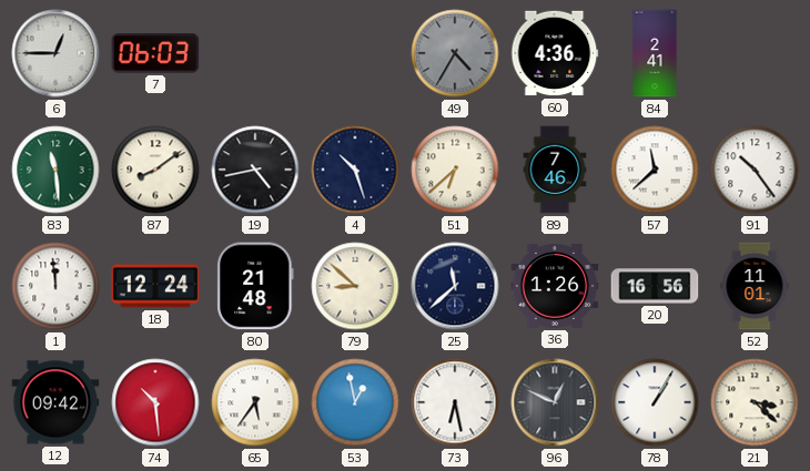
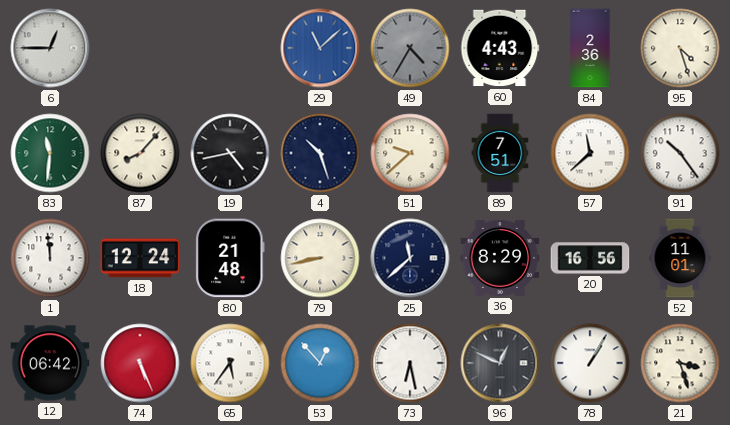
7: 06:03 -> none (155, 53)
29: none -> 11:08 (320, 48)
60: 4:36 -> 4:43 (500, 48)
84: 2:41 -> 2:36 (590, 48)
95: none -> 4:27 (680, 48)
83: 11:29 -> 11:31 (50, 153)
87: 8:09 -> 8:07 (140, 153)
51: 6:38 -> 9:38 (410, 153)
89: 7:46 -> 7:51 (500, 153)
79: 8:52 -> 8:43 (320, 258)
36: 1:26 -> 8:29 (500, 258)
12: 09:42 -> 06:42 (50, 363)
74: 10:29 -> 5:26 (140, 363)
53: 12:58 -> 12:53 (320, 363)
21: 3:22 -> 3:27 (680, 363)
